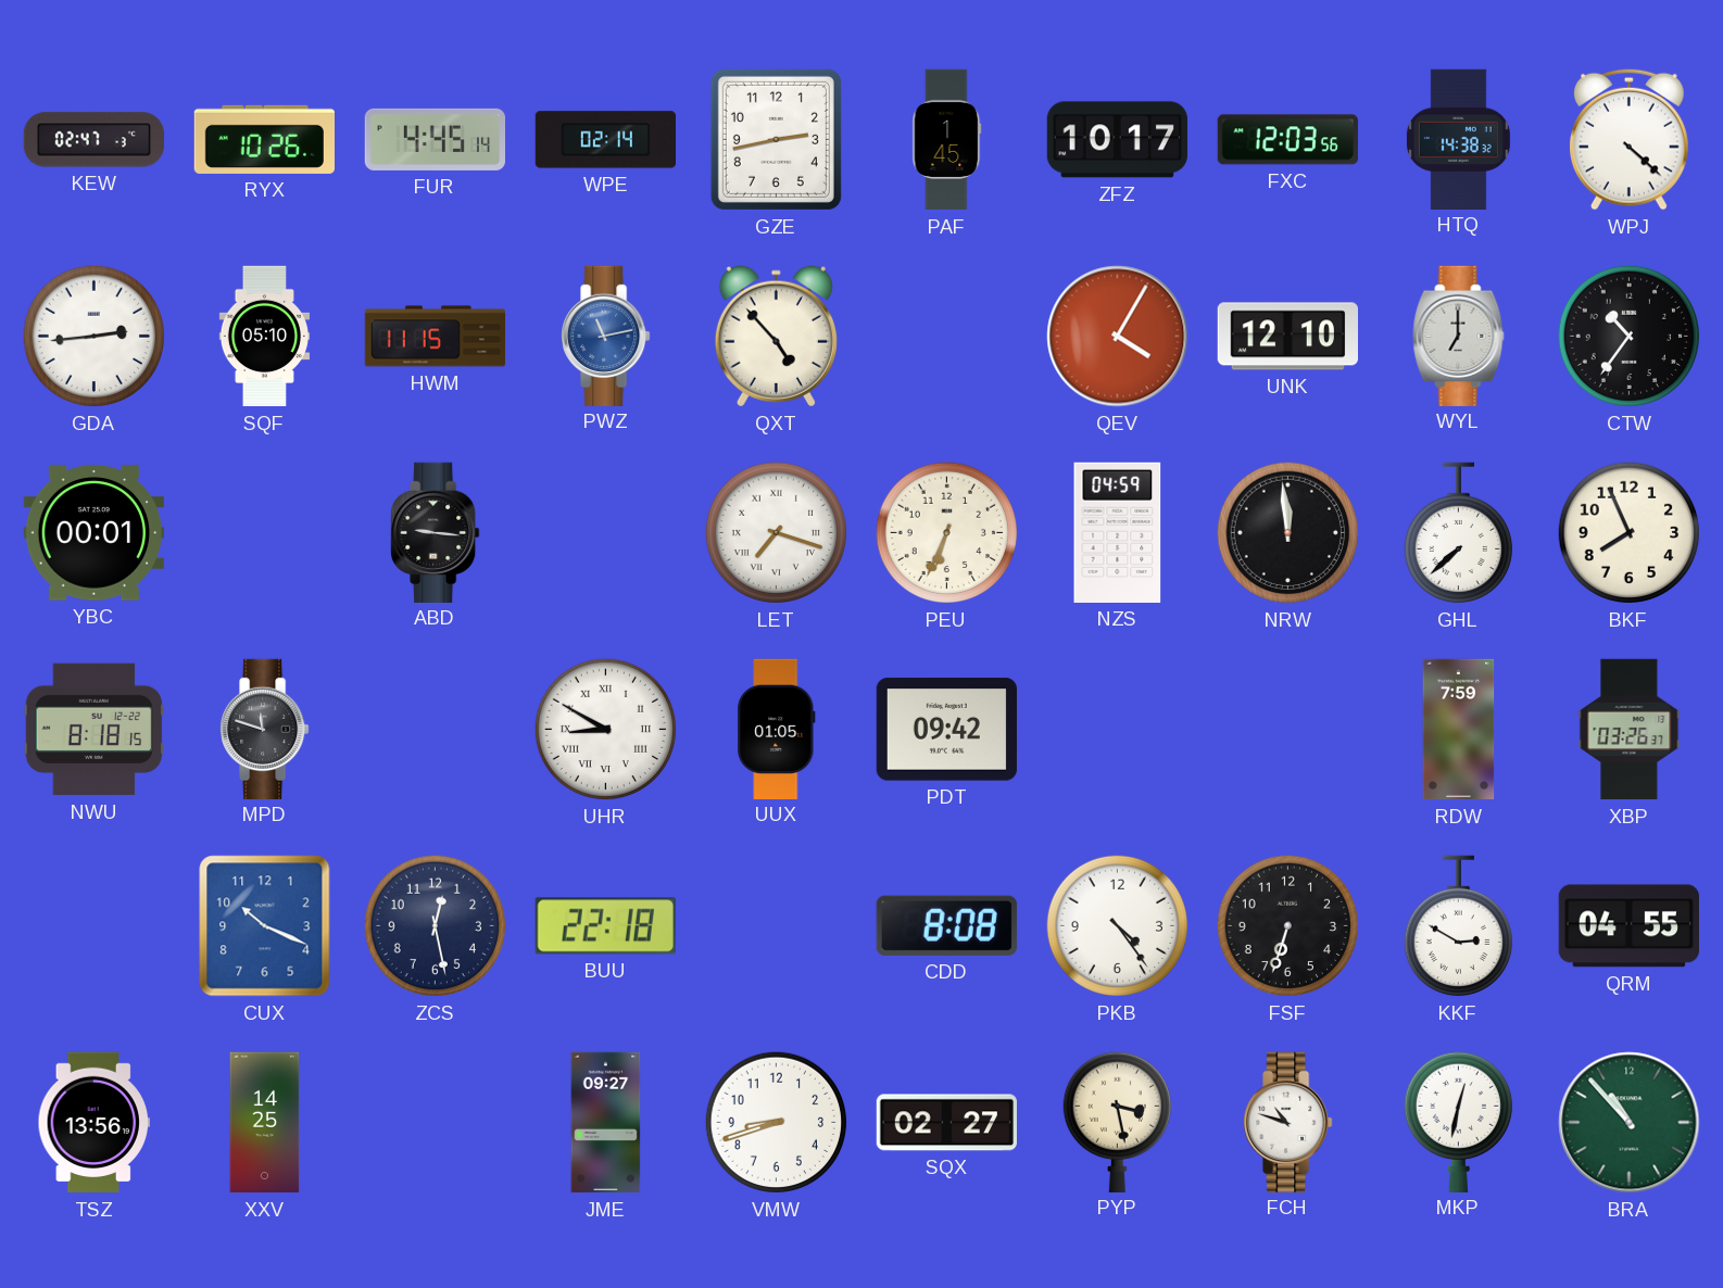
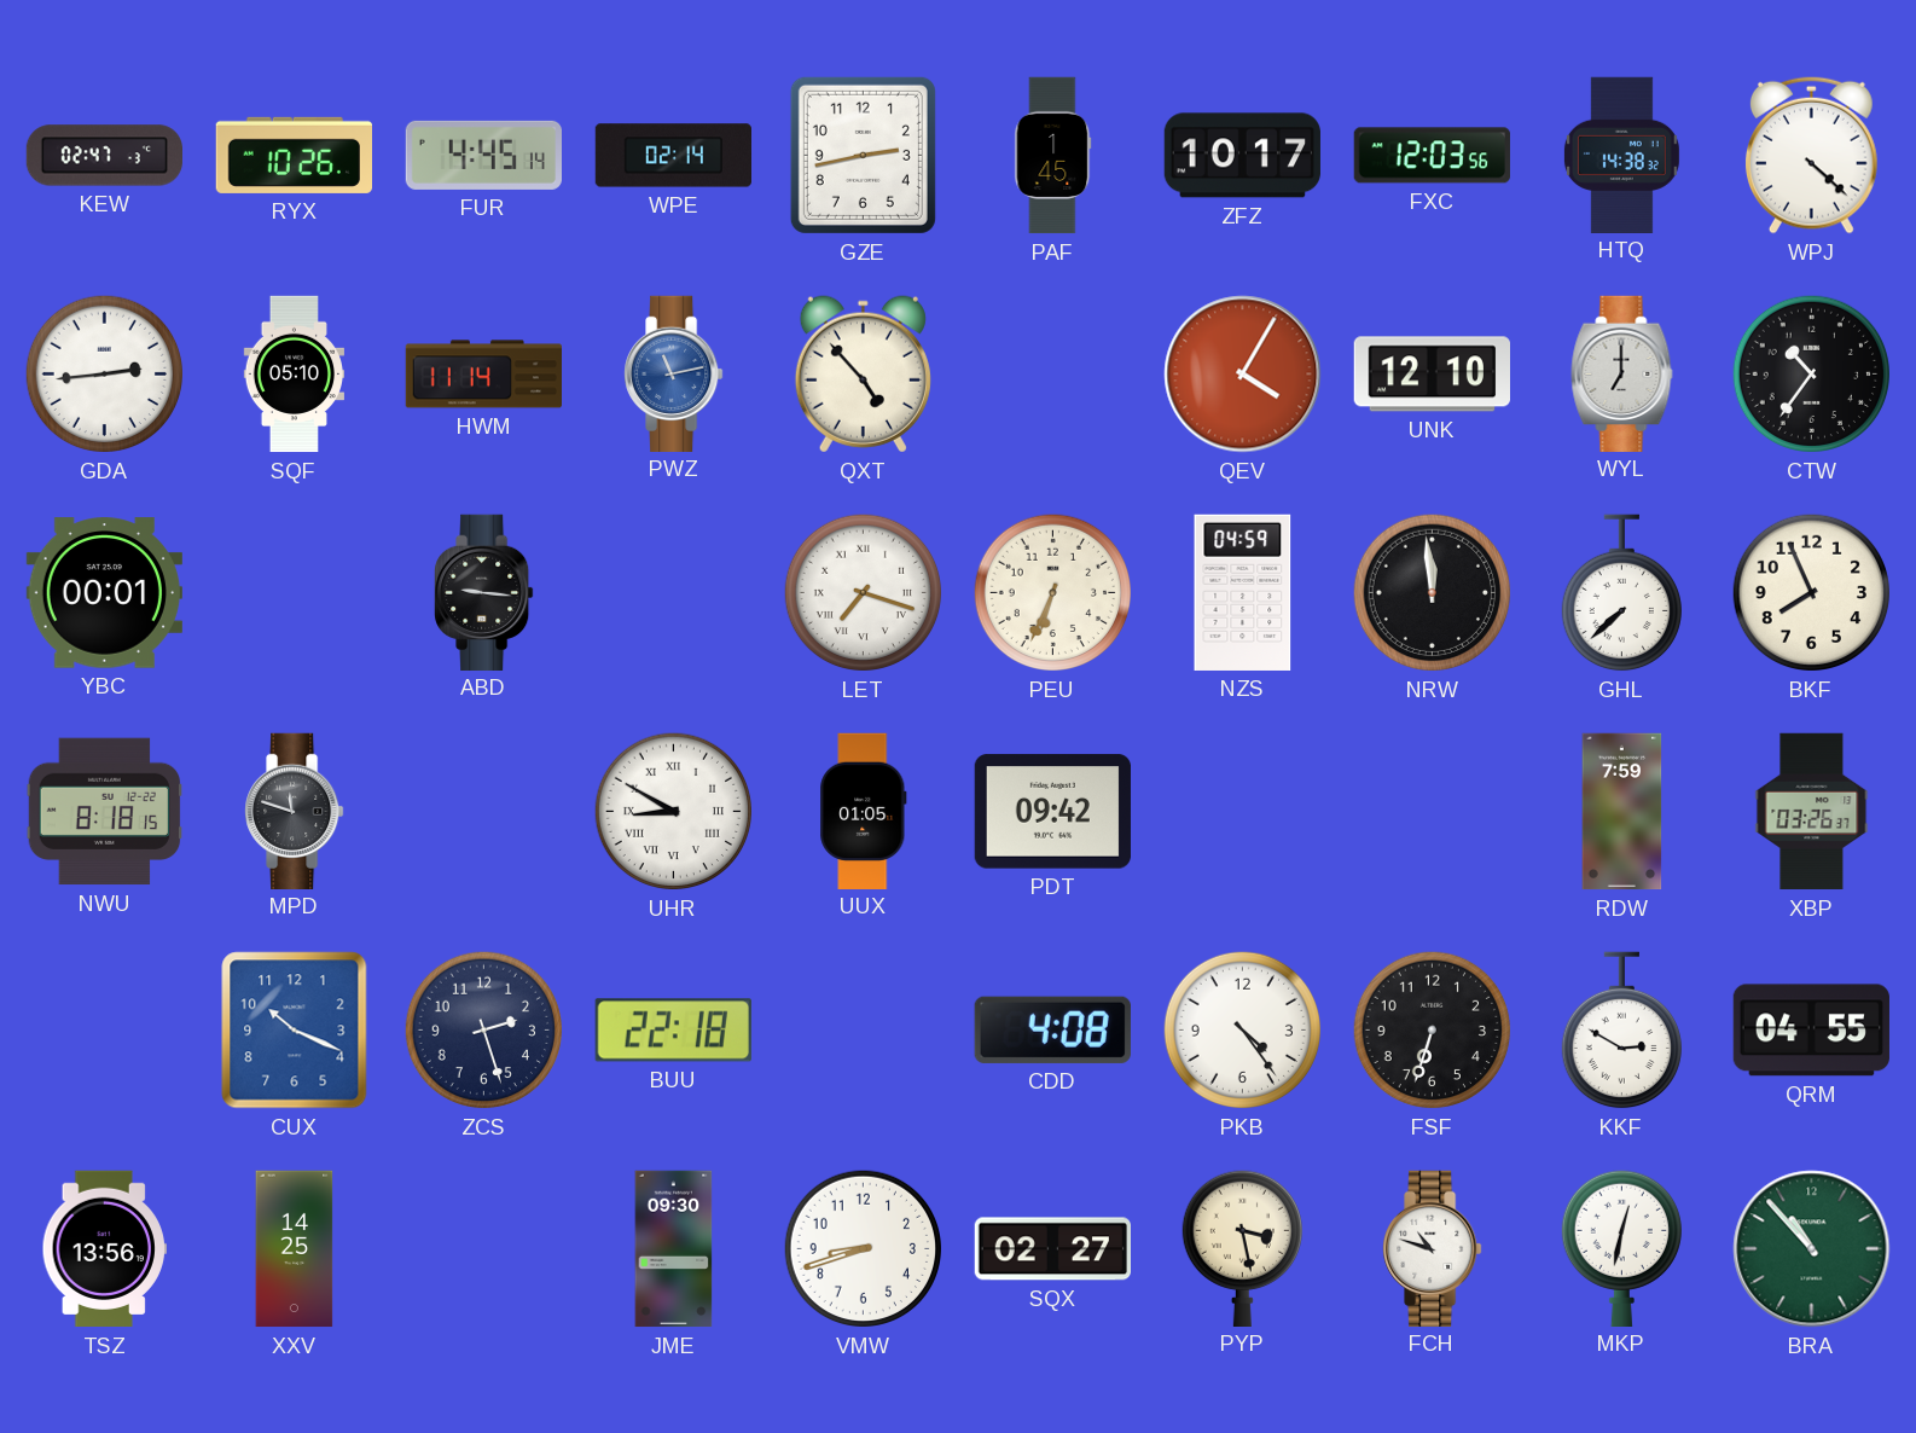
HWM: 11:15 -> 11:14 (484, 375)
ZCS: 12:28 -> 2:27 (484, 1031)
CDD: 8:08 -> 4:08 (1052, 1029)
JME: 09:27 -> 09:30 (674, 1249)
